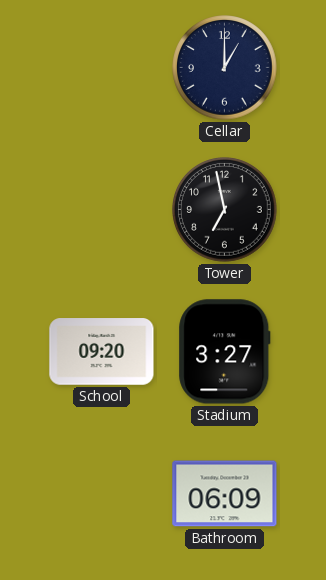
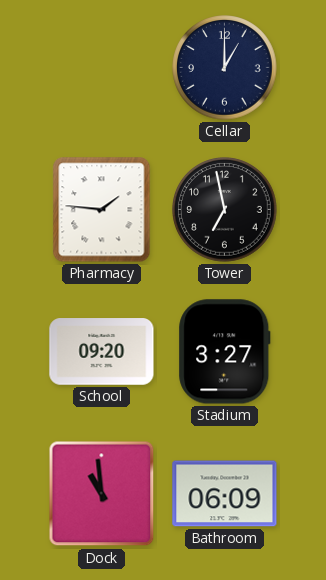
Pharmacy: none -> 1:46 (102, 210)
Dock: none -> 10:59 (102, 494)
